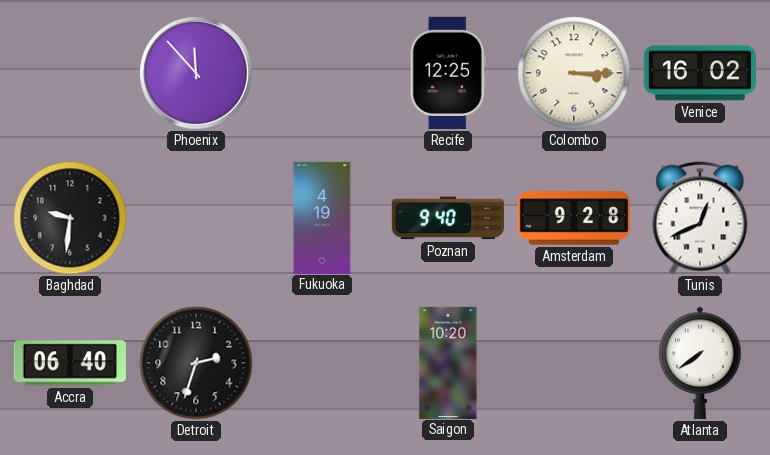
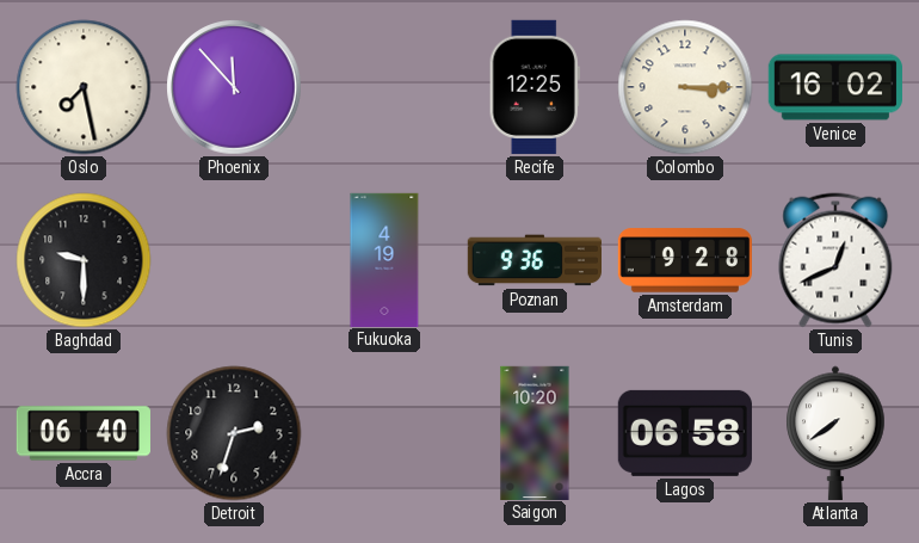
Oslo: none -> 7:28 (84, 87)
Baghdad: 9:31 -> 9:30 (84, 260)
Poznan: 9:40 -> 9:36 (533, 260)
Lagos: none -> 06:58 (685, 433)
